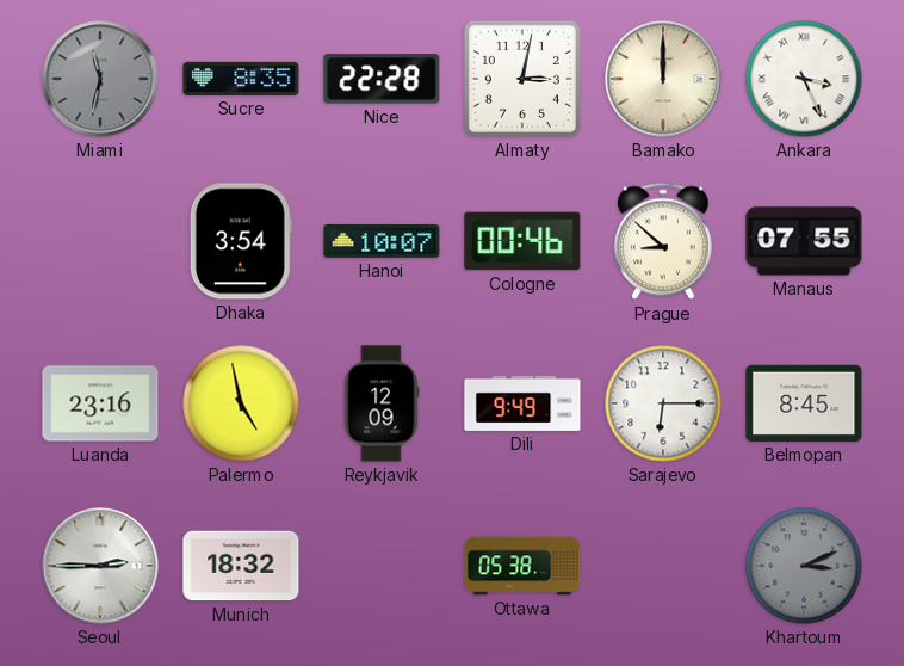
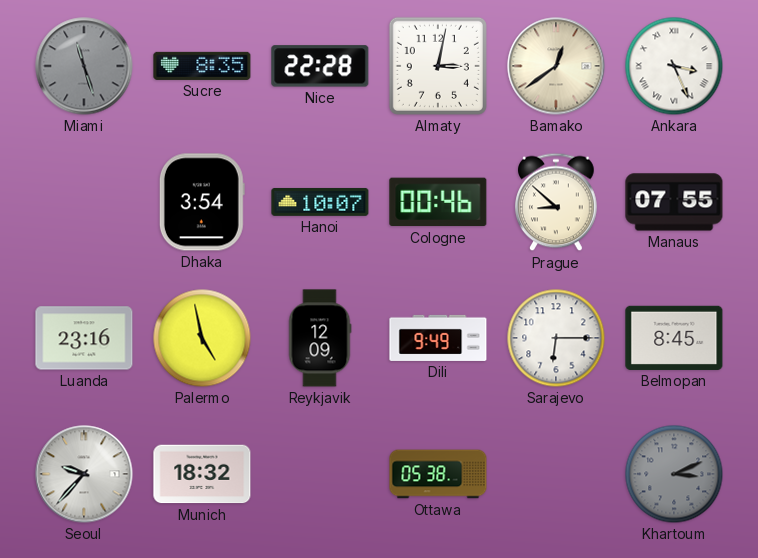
Miami: 11:32 -> 11:27 (84, 66)
Bamako: 12:00 -> 12:39 (556, 66)
Seoul: 2:45 -> 9:37 (84, 474)
